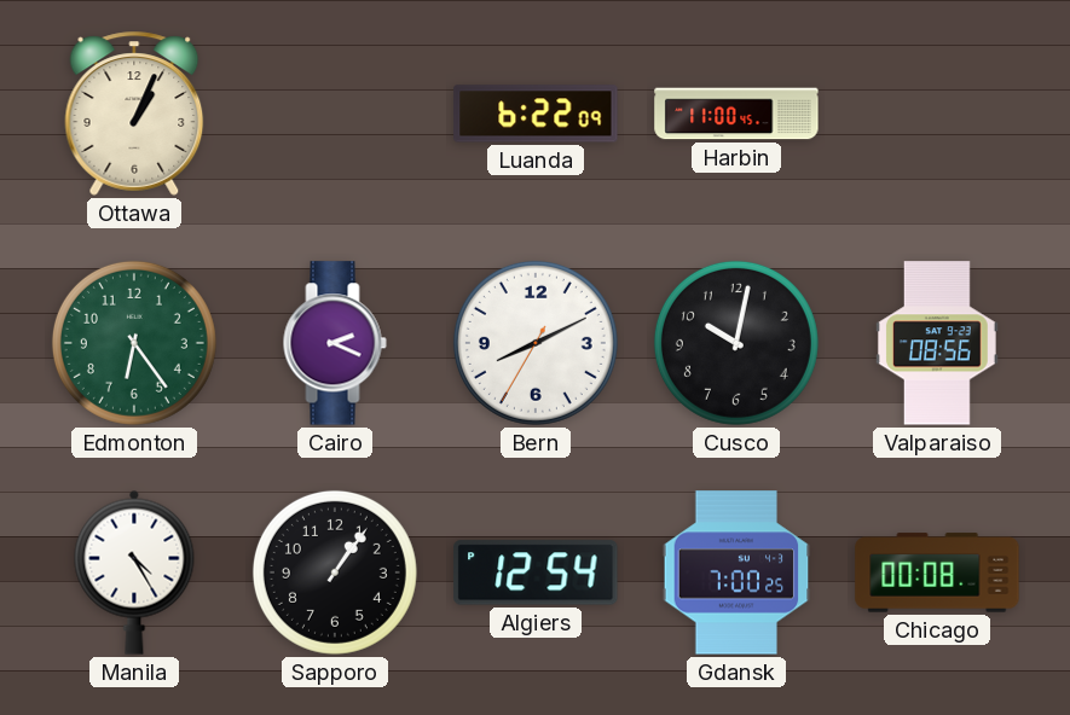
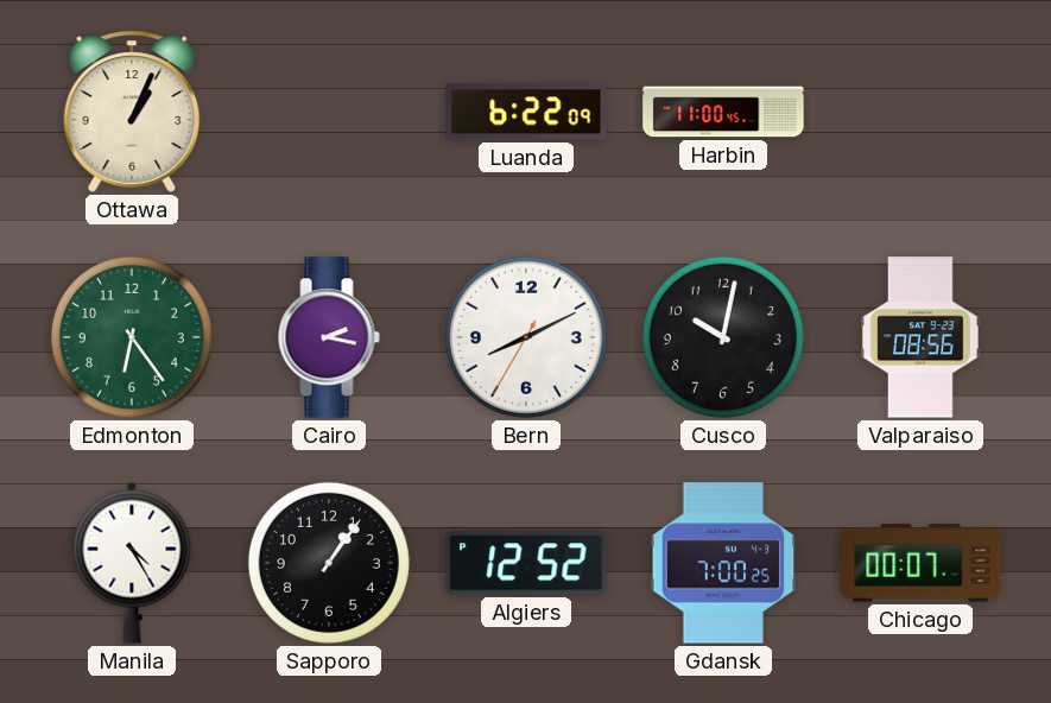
Cairo: 2:19 -> 2:17 (329, 337)
Algiers: 12:54 -> 12:52 (526, 563)
Chicago: 00:08 -> 00:07 (920, 563)
